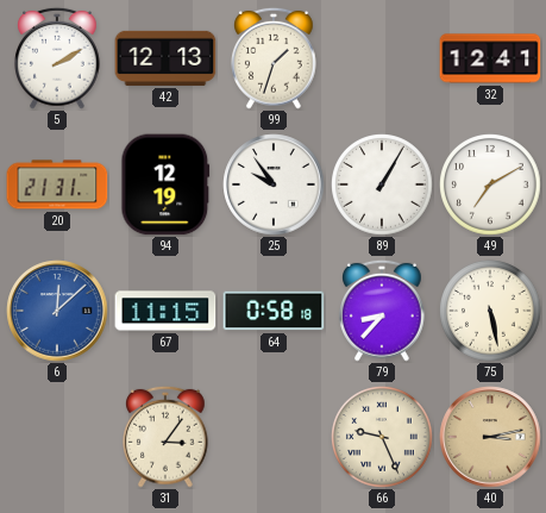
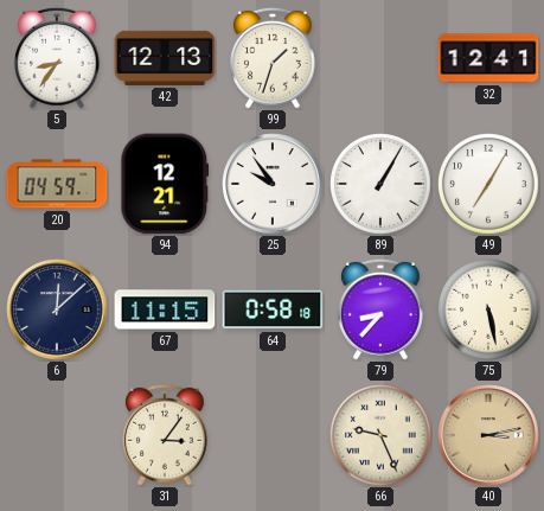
5: 2:10 -> 8:36 (58, 58)
20: 21:31 -> 04:59 (57, 184)
94: 12:19 -> 12:21 (165, 184)
49: 7:10 -> 7:05 (489, 185)
6 dial: blue -> navy (57, 309)
